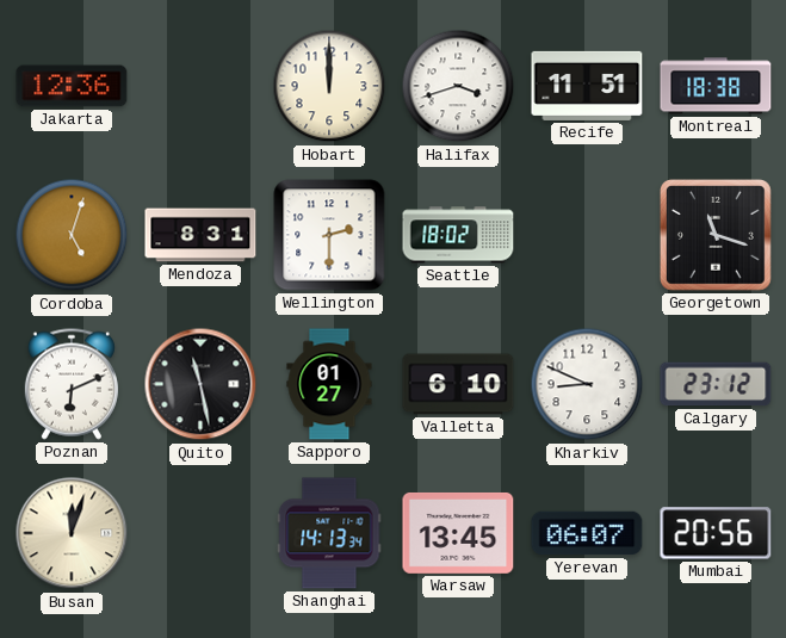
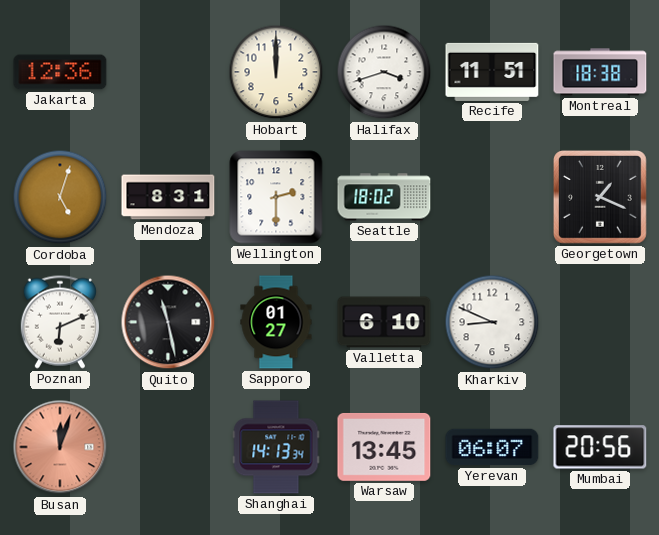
Georgetown: 11:18 -> 1:19 (600, 197)
Calgary: 23:12 -> none (716, 384)
Busan dial: cream -> salmon (60, 447)
